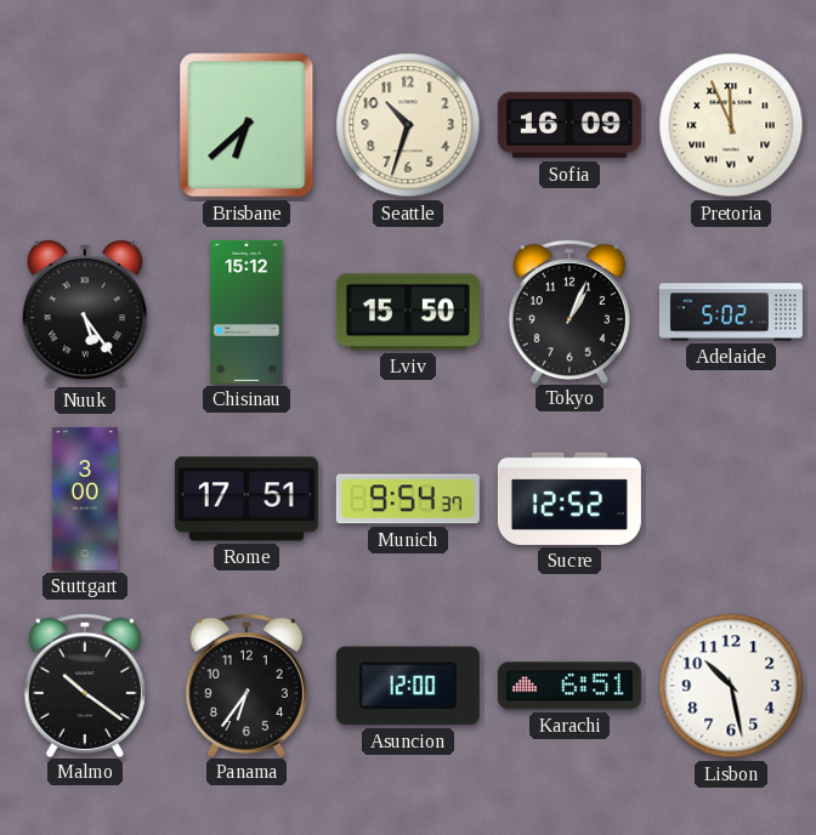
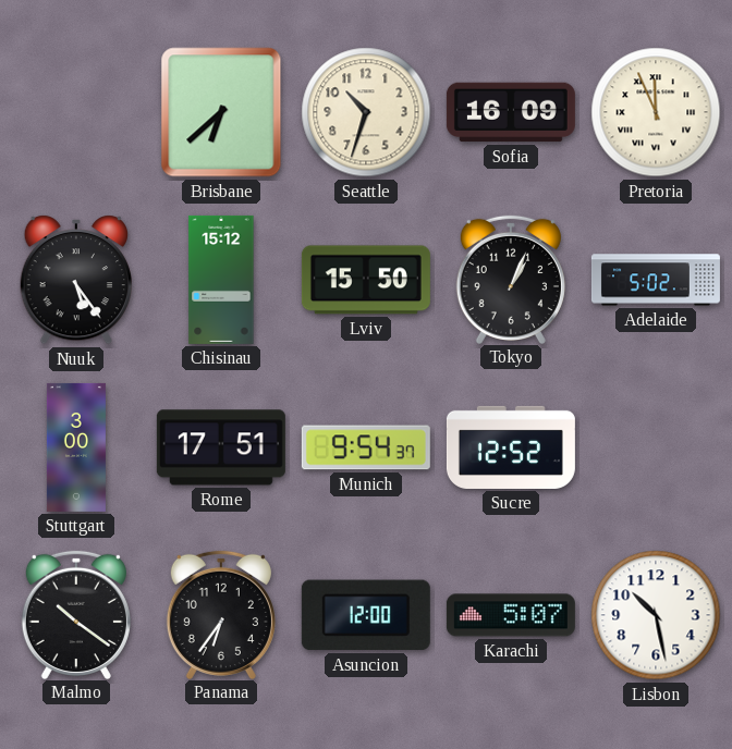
Karachi: 6:51 -> 5:07 (511, 615)
